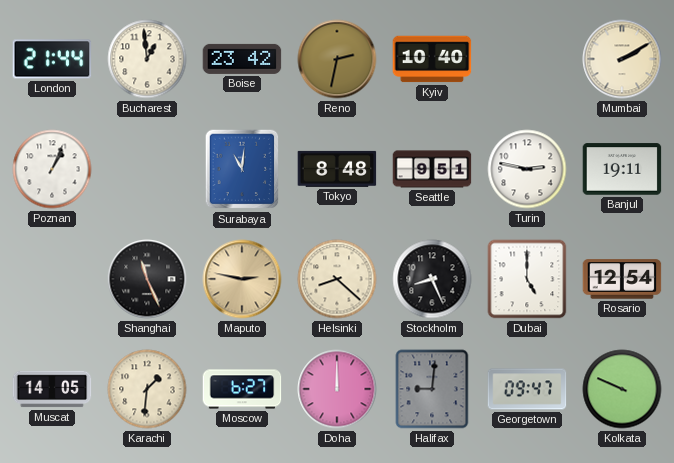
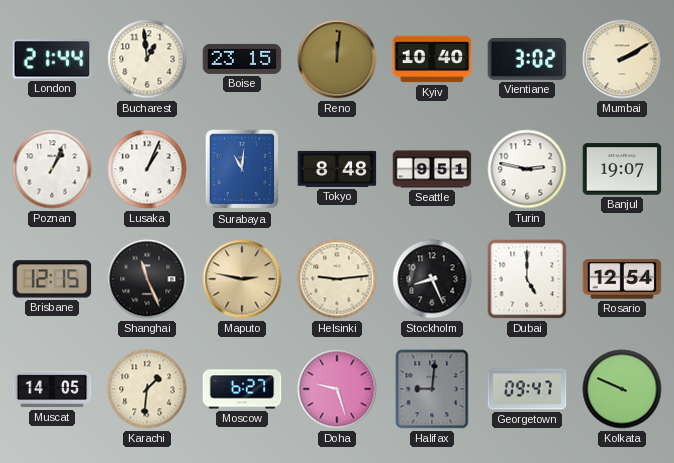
Boise: 23:42 -> 23:15 (242, 59)
Reno: 2:32 -> 12:01 (337, 59)
Vientiane: none -> 3:02 (527, 59)
Lusaka: none -> 1:04 (147, 169)
Banjul: 19:11 -> 19:07 (622, 169)
Brisbane: none -> 12:15 (52, 279)
Helsinki: 8:22 -> 9:14 (337, 279)
Doha: 12:00 -> 9:27 (337, 389)
